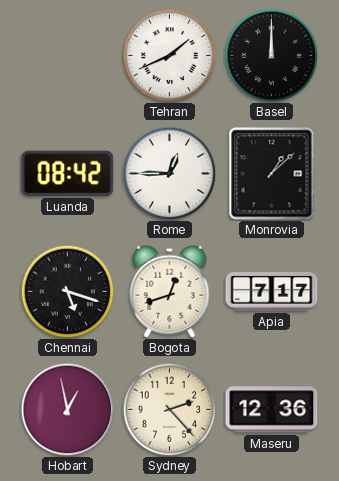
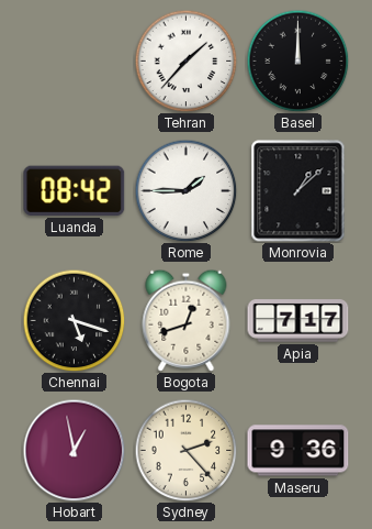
Tehran: 1:41 -> 1:37 (185, 60)
Rome: 12:45 -> 1:45 (185, 190)
Maseru: 12:36 -> 9:36 (298, 451)
